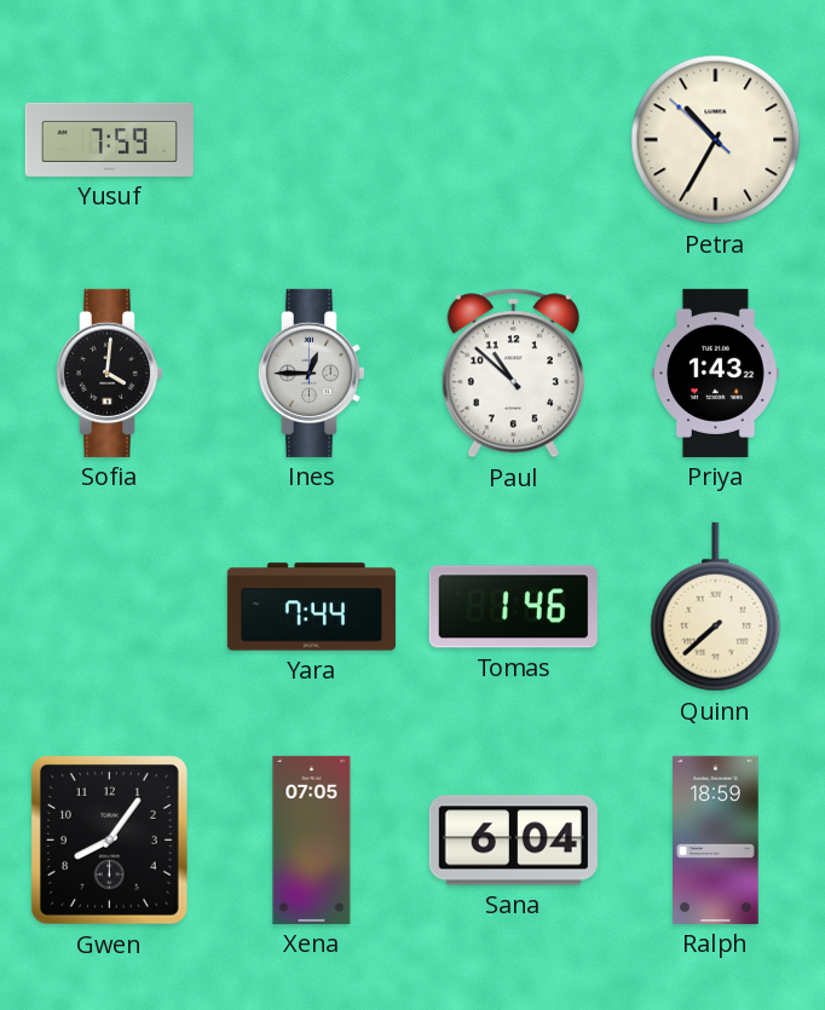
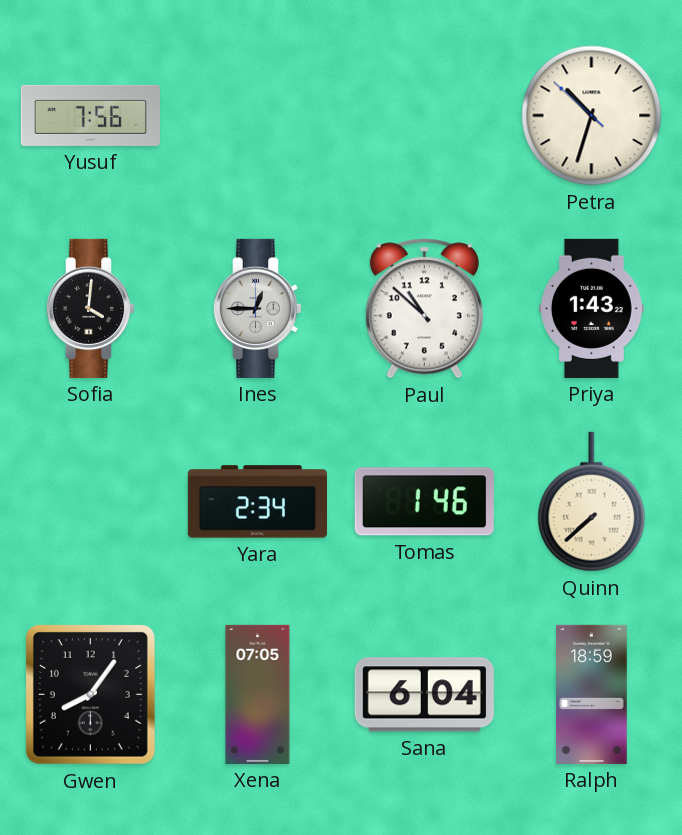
Yusuf: 7:59 -> 7:56 (90, 115)
Petra: 10:34 -> 10:32 (592, 116)
Yara: 7:44 -> 2:34 (257, 502)
